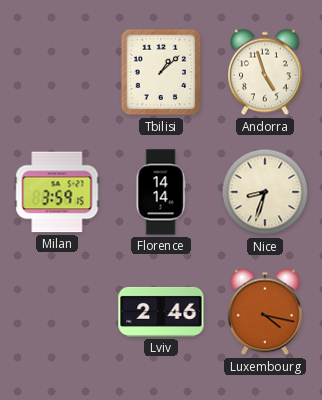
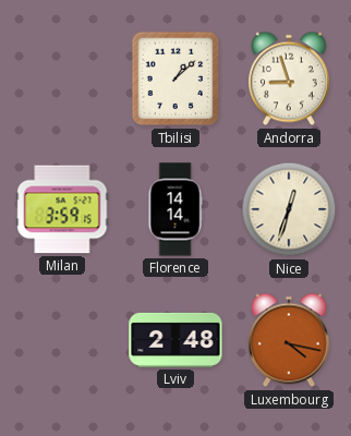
Andorra: 4:57 -> 8:57 (290, 78)
Nice: 8:33 -> 12:33 (289, 209)
Lviv: 2:46 -> 2:48 (175, 340)
